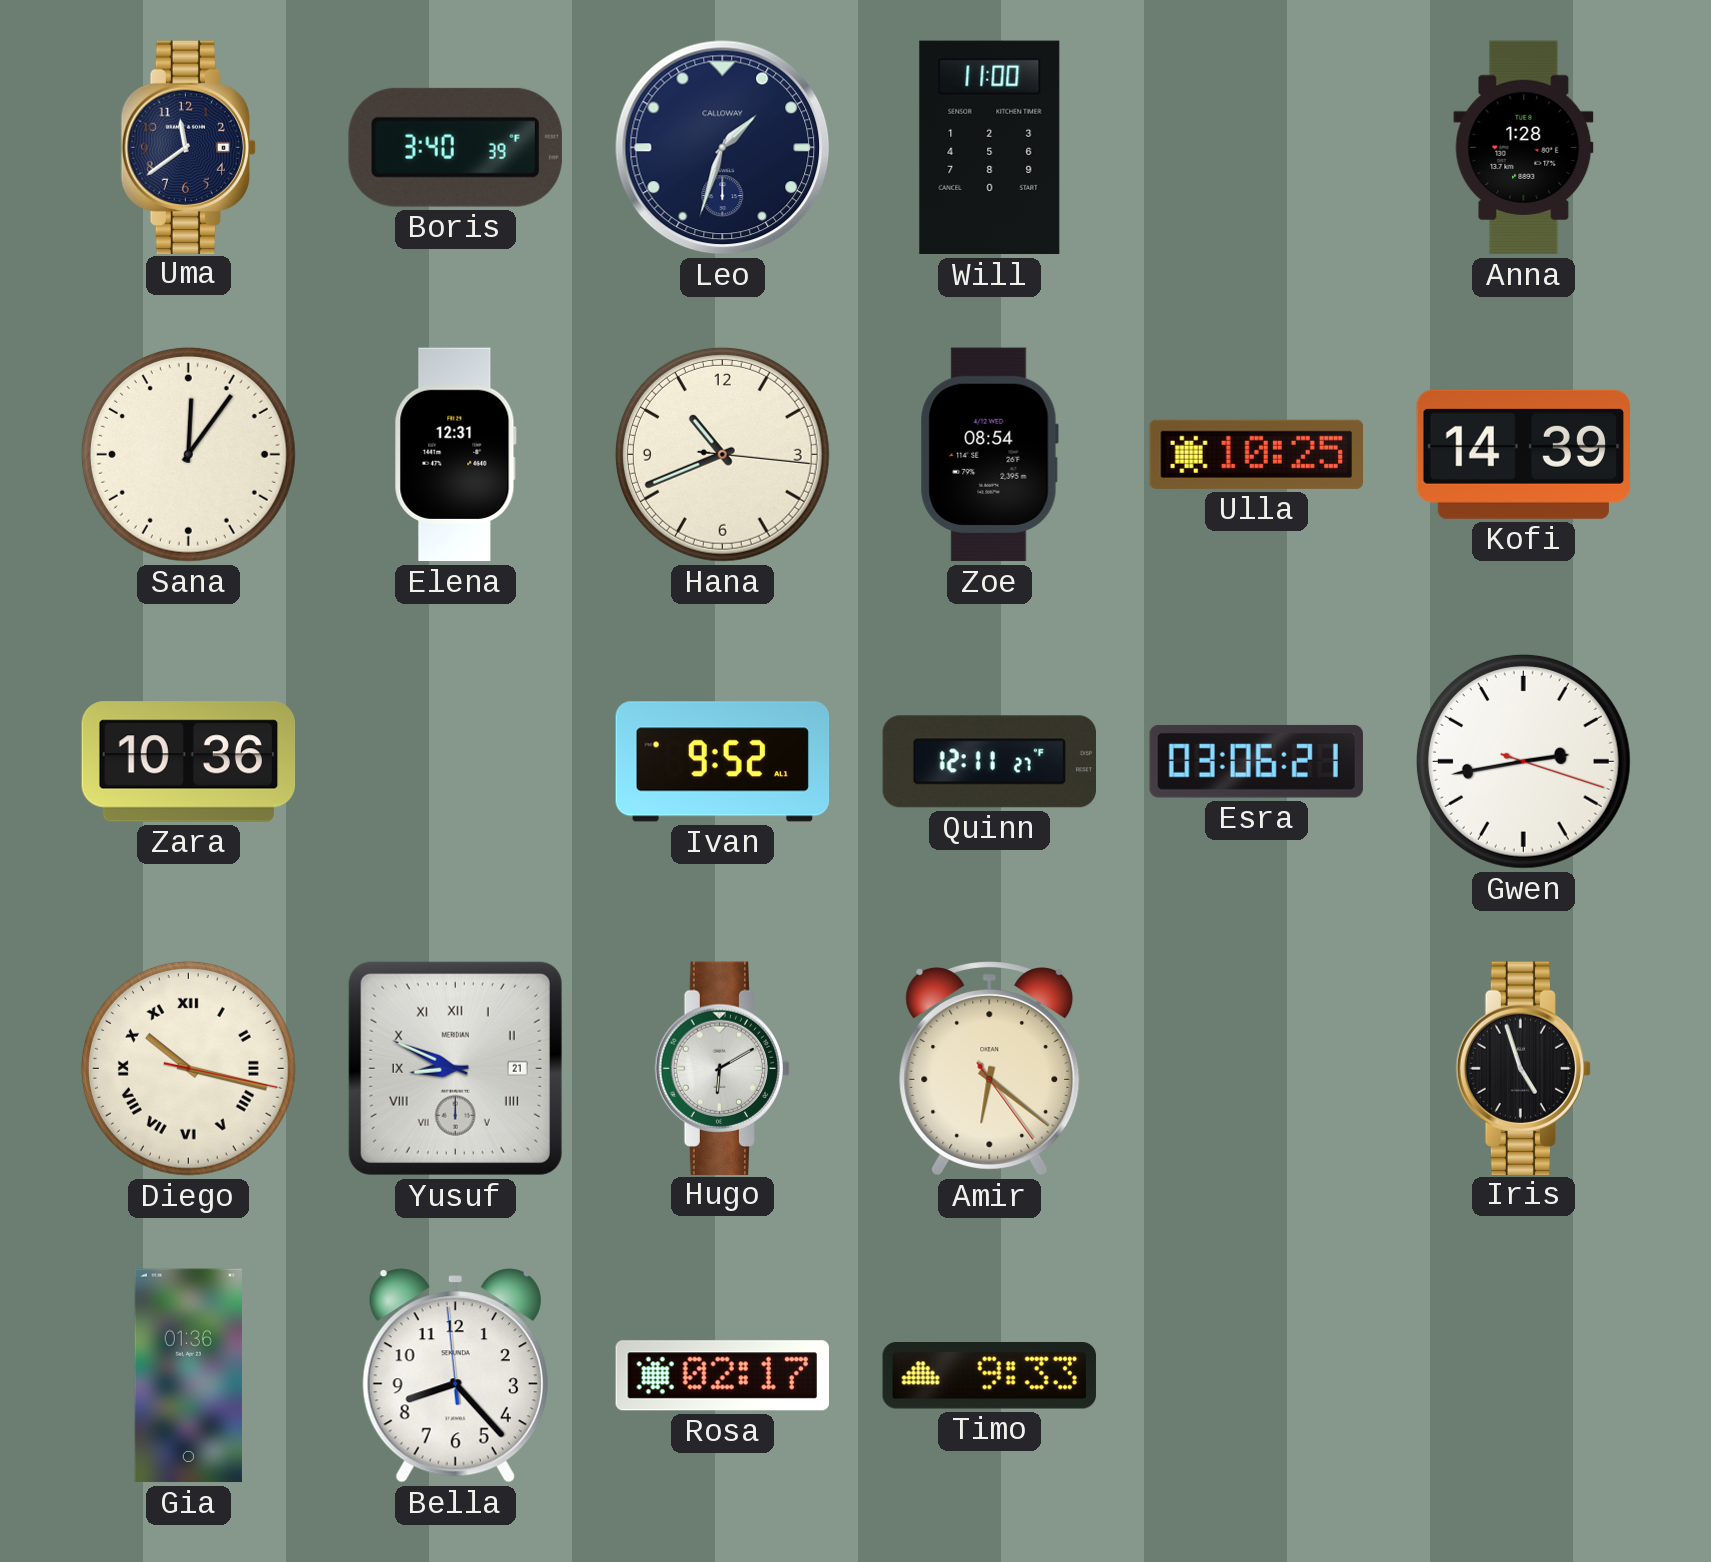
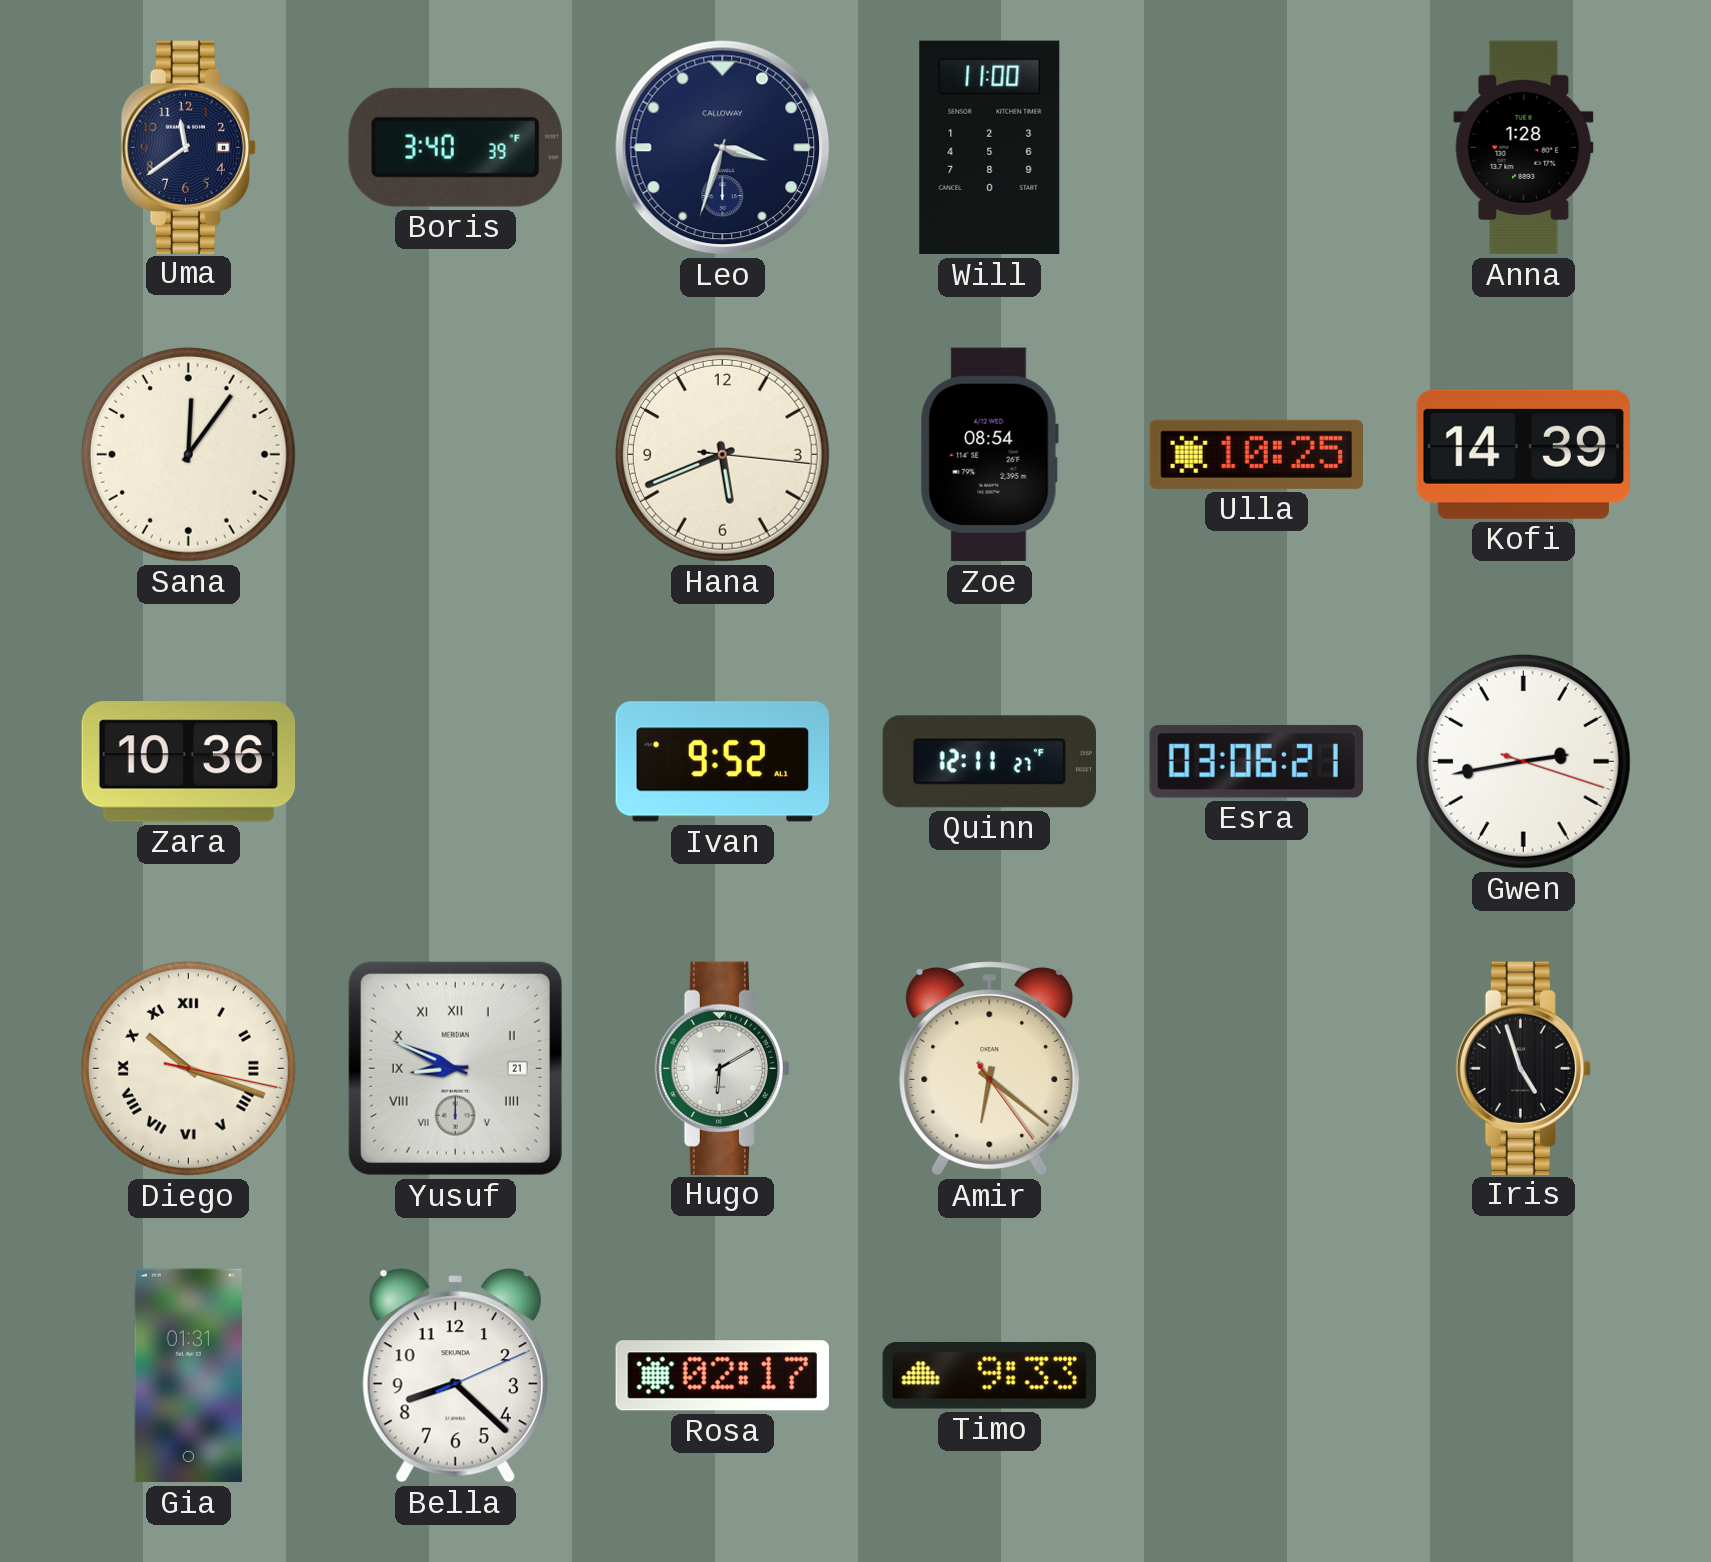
Leo: 1:33 -> 3:33 (723, 148)
Elena: 12:31 -> none (455, 455)
Hana: 10:41 -> 5:41 (722, 454)
Diego: 10:17 -> 10:18 (188, 1068)
Gia: 01:36 -> 01:31 (188, 1376)
Bella: 8:22:59 -> 8:22:11 (455, 1376)
